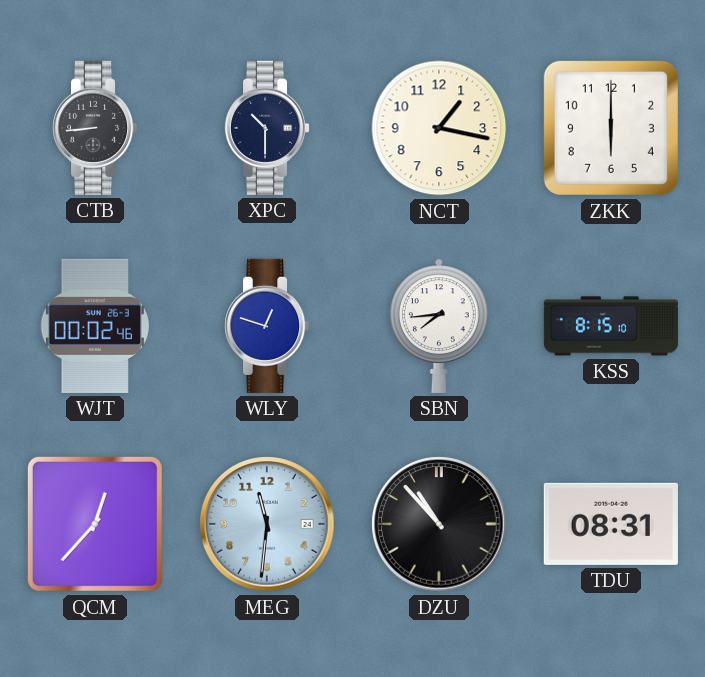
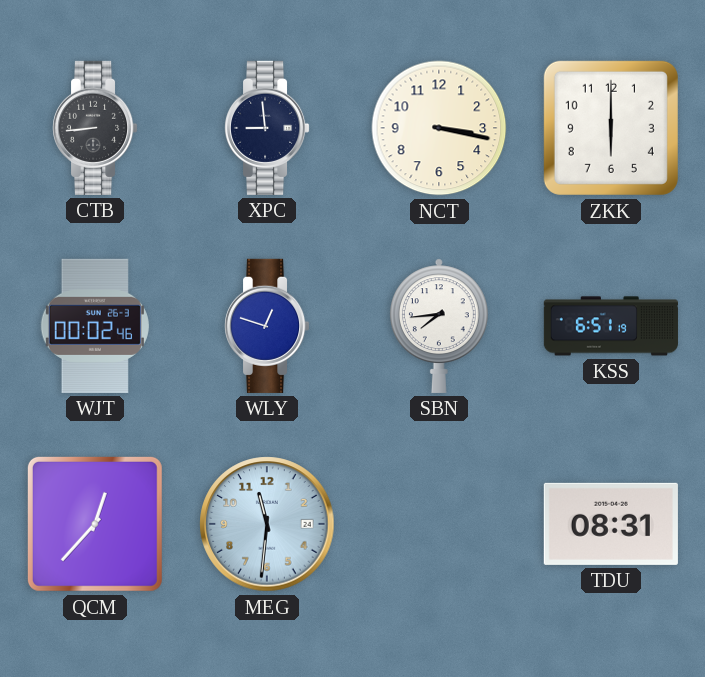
XPC: 10:30 -> 8:59 (268, 128)
NCT: 1:17 -> 3:17 (439, 128)
KSS: 8:15 -> 6:51 (611, 326)
DZU: 10:53 -> none (439, 524)
